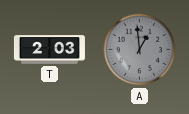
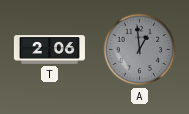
T: 2:03 -> 2:06 (49, 50)
